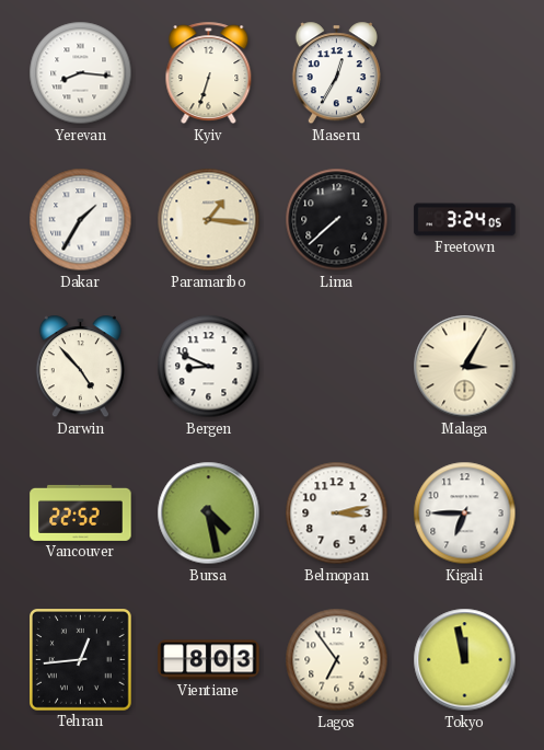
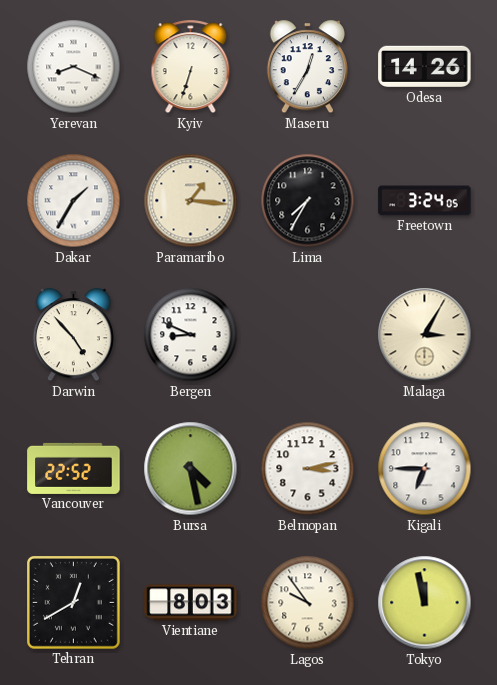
Yerevan: 8:16 -> 8:19 (74, 67)
Odesa: none -> 14:26 (425, 67)
Lima: 7:38 -> 7:35 (308, 201)
Tehran: 12:44 -> 12:40 (74, 603)
Lagos: 6:54 -> 9:54 (308, 603)
